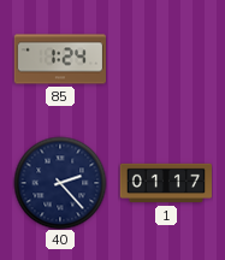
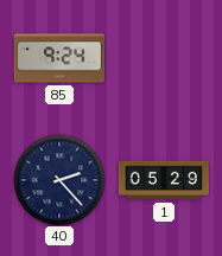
85: 1:24 -> 9:24 (58, 58)
1: 01:17 -> 05:29 (163, 180)
